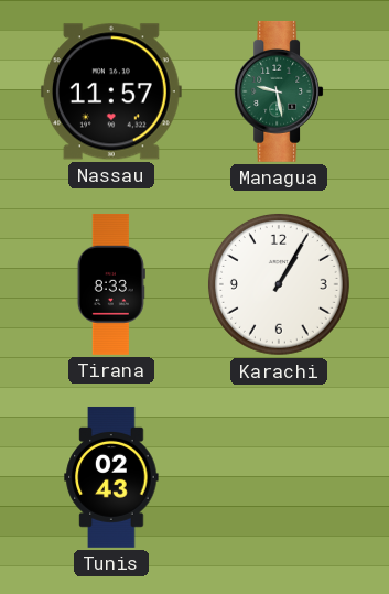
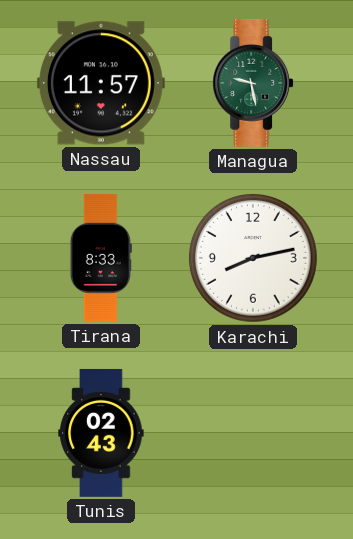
Karachi: 1:05 -> 8:13 (253, 258)
